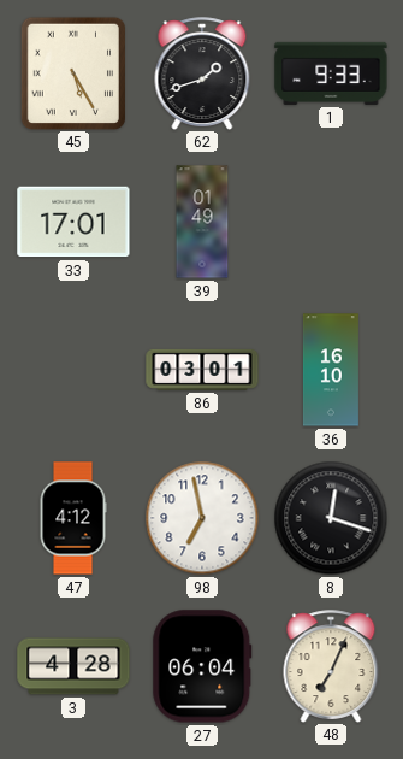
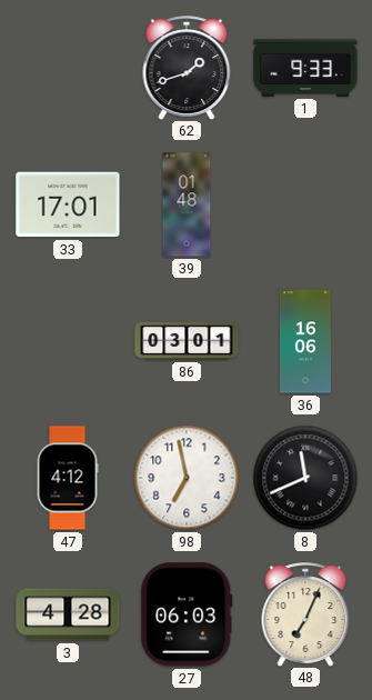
45: 5:25 -> none (72, 72)
39: 01:49 -> 01:48 (187, 204)
36: 16:10 -> 16:06 (305, 341)
8: 12:18 -> 11:41 (305, 478)
27: 06:04 -> 06:03 (187, 614)
